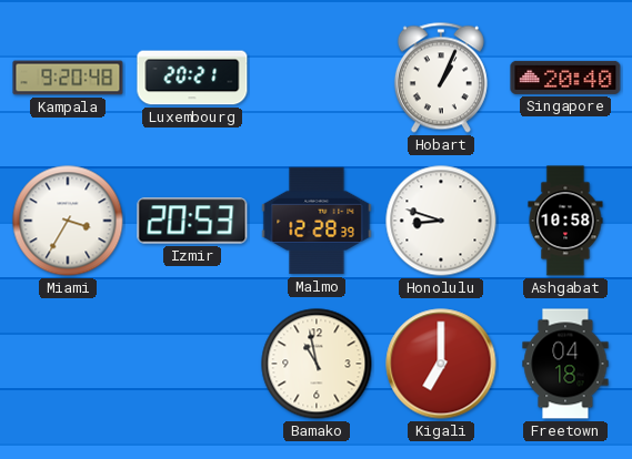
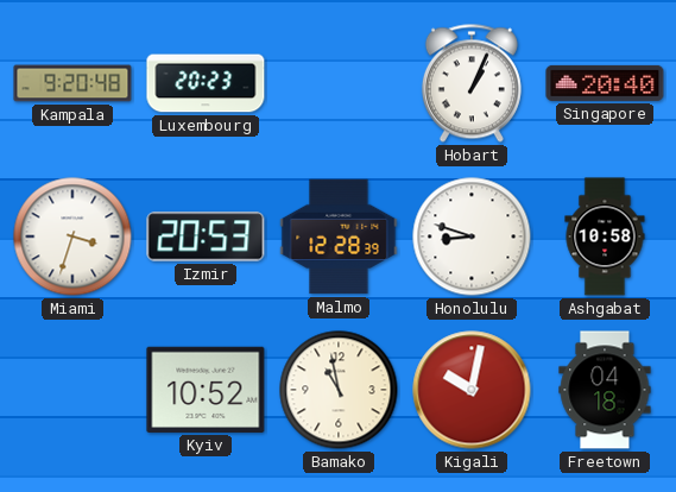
Luxembourg: 20:21 -> 20:23 (206, 83)
Miami: 3:35 -> 3:33 (72, 236)
Kyiv: none -> 10:52 (206, 390)
Kigali: 7:00 -> 10:02 (472, 390)
